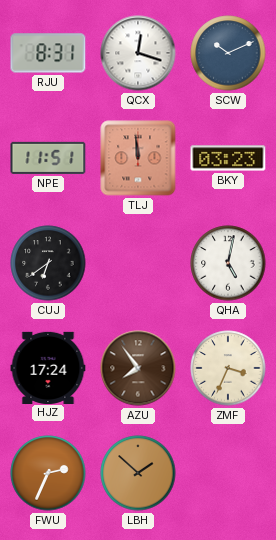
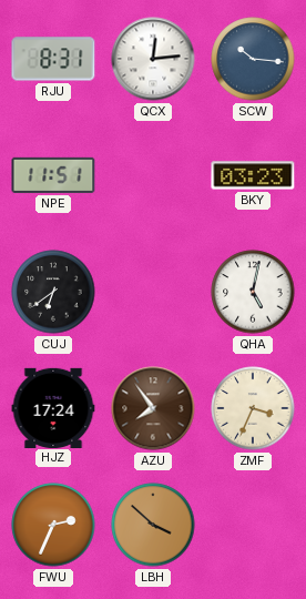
QCX: 12:18 -> 12:14 (153, 59)
SCW: 10:11 -> 10:16 (253, 59)
TLJ: 11:59 -> none (138, 158)
LBH: 1:52 -> 3:52 (153, 525)
